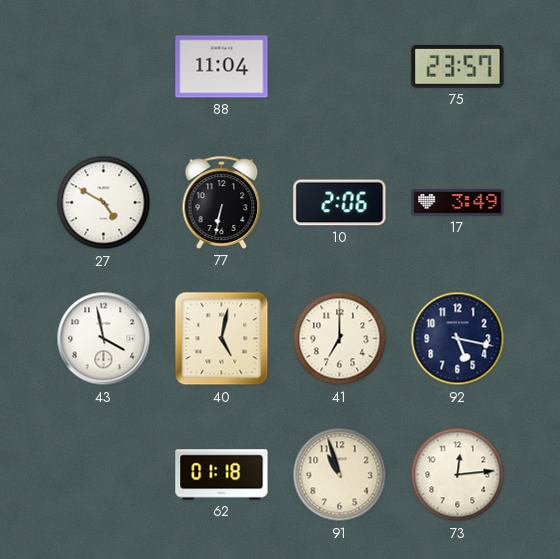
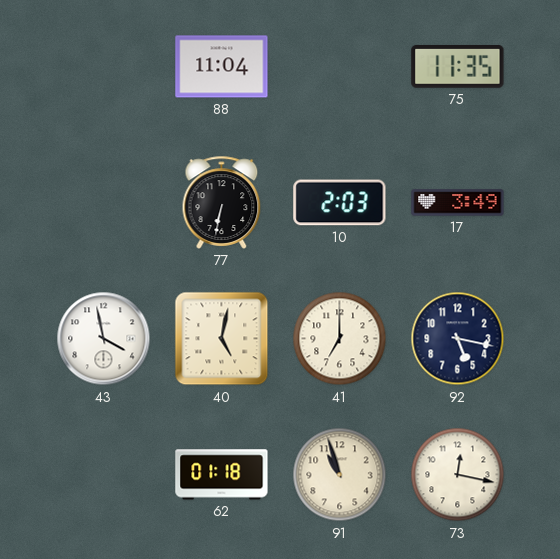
75: 23:57 -> 11:35 (458, 67)
27: 4:50 -> none (104, 203)
10: 2:06 -> 2:03 (340, 203)
73: 12:14 -> 12:17 (458, 475)
